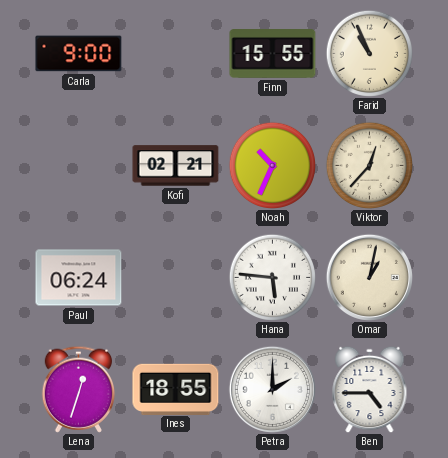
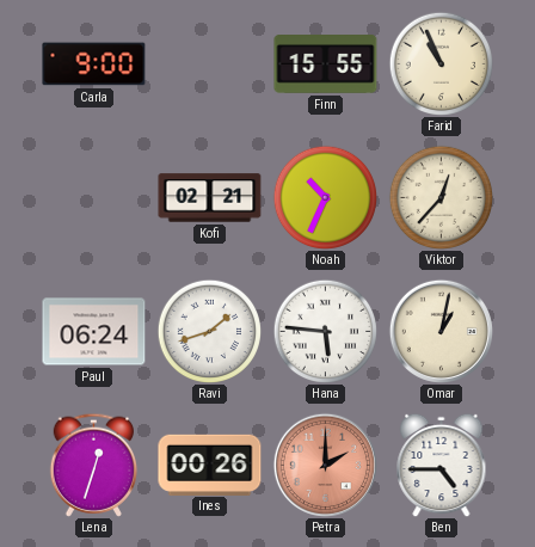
Ravi: none -> 1:42 (209, 331)
Ines: 18:55 -> 00:26 (210, 465)
Petra dial: white -> salmon (325, 465)
